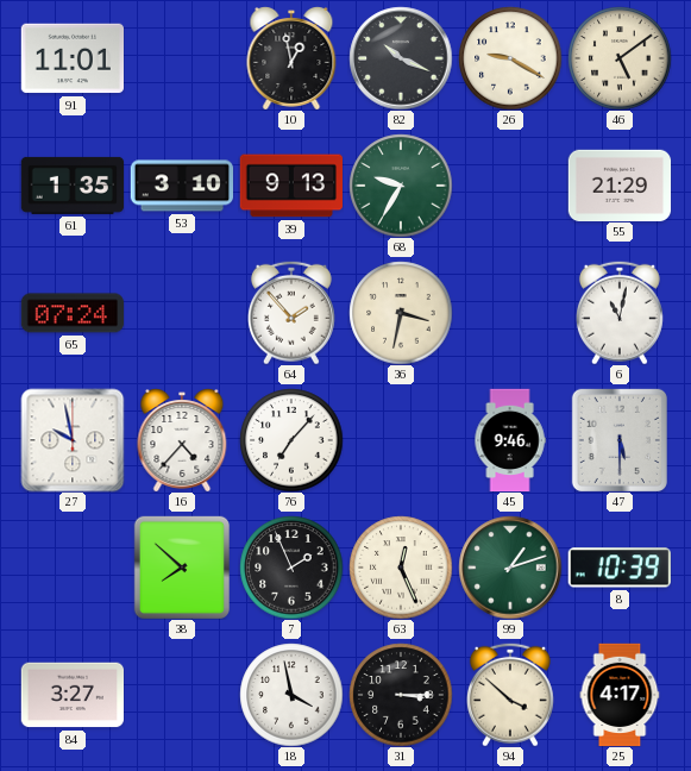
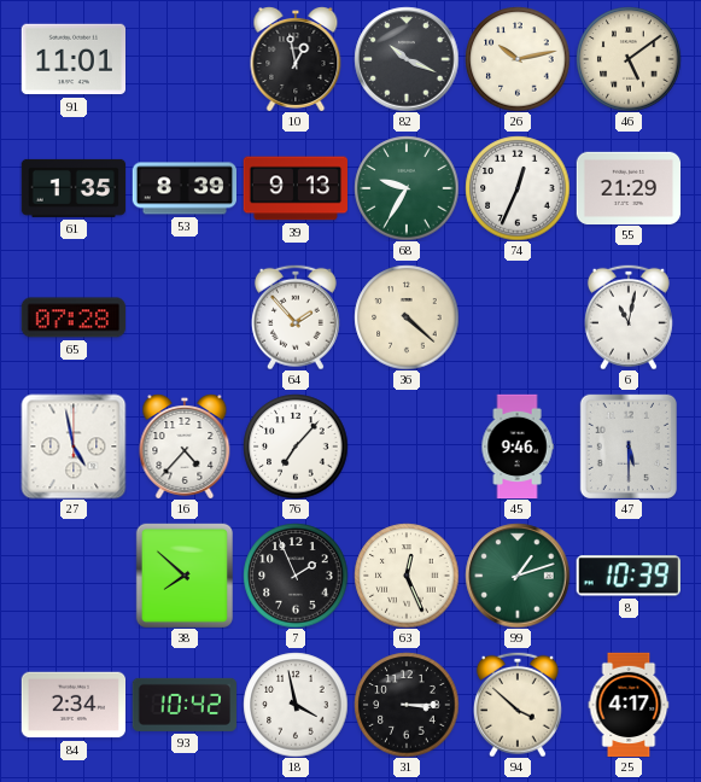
26: 9:20 -> 10:13 (518, 59)
53: 3:10 -> 8:39 (183, 188)
74: none -> 12:34 (518, 188)
65: 07:24 -> 07:28 (72, 317)
36: 3:32 -> 4:22 (407, 317)
27: 9:58 -> 4:58 (74, 447)
84: 3:27 -> 2:34 (72, 705)
93: none -> 10:42 (183, 705)
